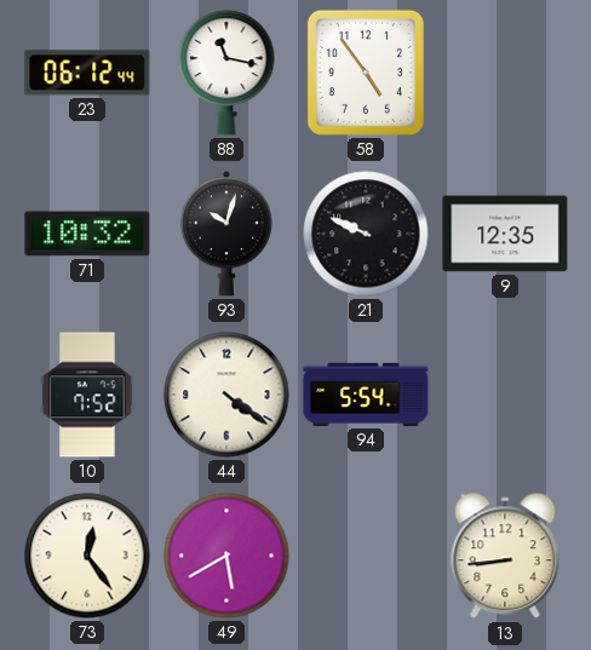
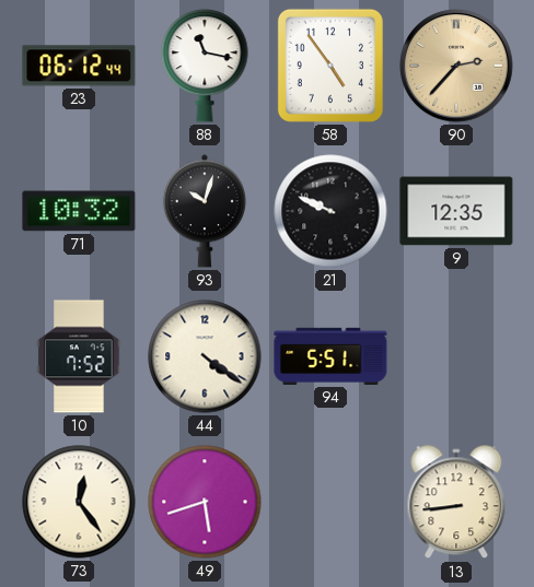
90: none -> 2:37 (456, 66)
94: 5:54 -> 5:51 (330, 356)
49: 5:40 -> 5:42 (205, 502)
